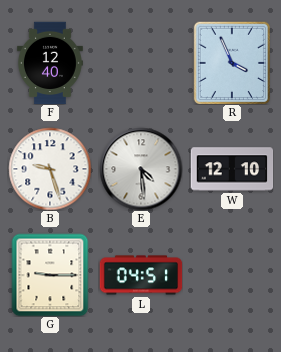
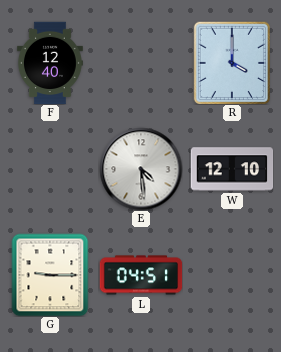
R: 3:56 -> 4:00 (231, 63)
B: 9:27 -> none (50, 169)
